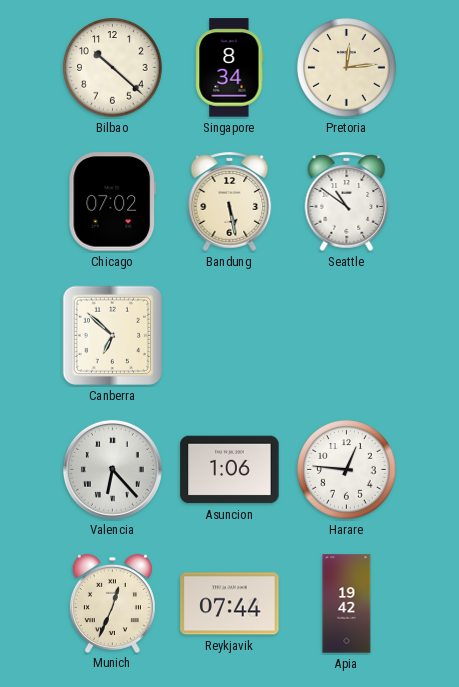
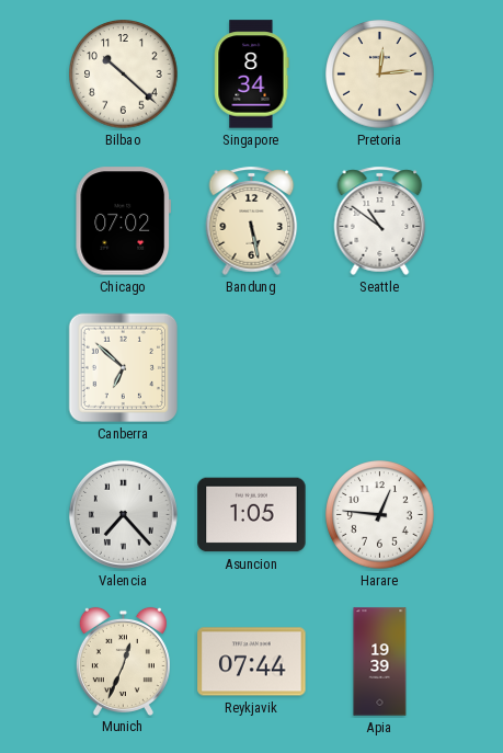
Valencia: 6:23 -> 7:23 (123, 514)
Asuncion: 1:06 -> 1:05 (252, 515)
Apia: 19:42 -> 19:39 (380, 662)
